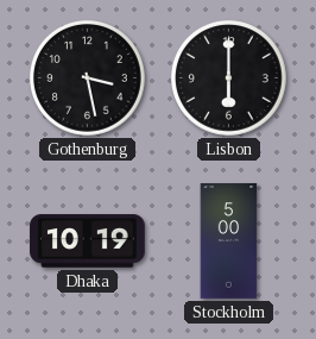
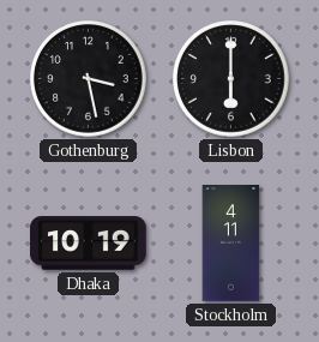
Stockholm: 5:00 -> 4:11 (231, 244)
